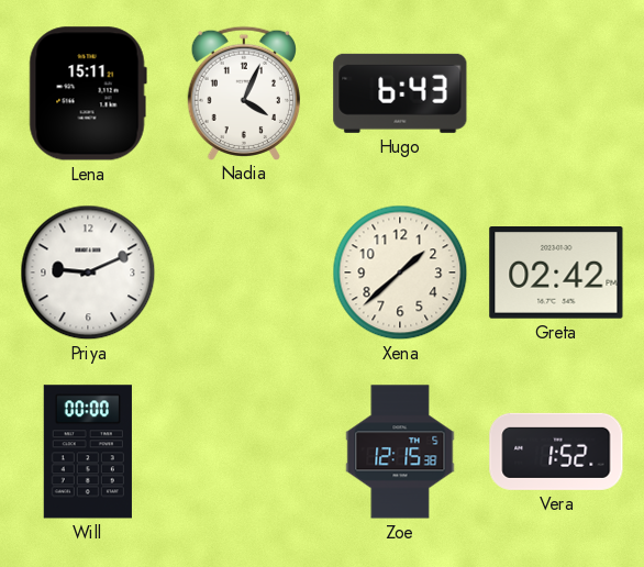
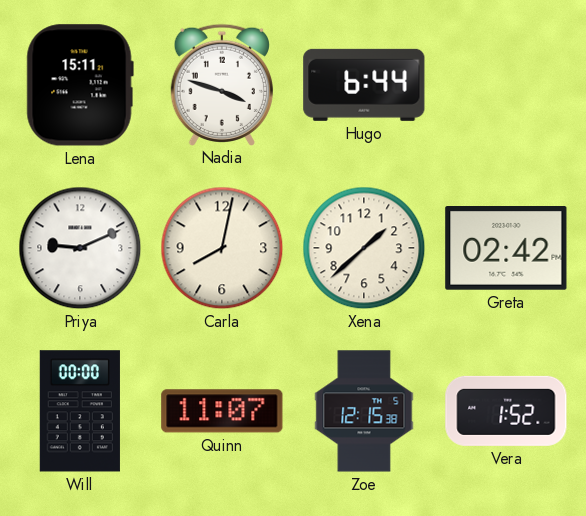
Nadia: 4:04 -> 3:48 (221, 84)
Hugo: 6:43 -> 6:44 (364, 85)
Carla: none -> 8:02 (222, 248)
Quinn: none -> 11:07 (222, 411)
